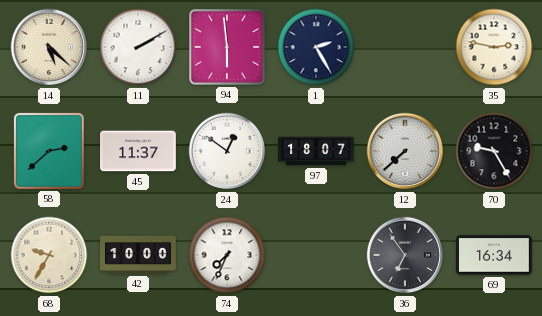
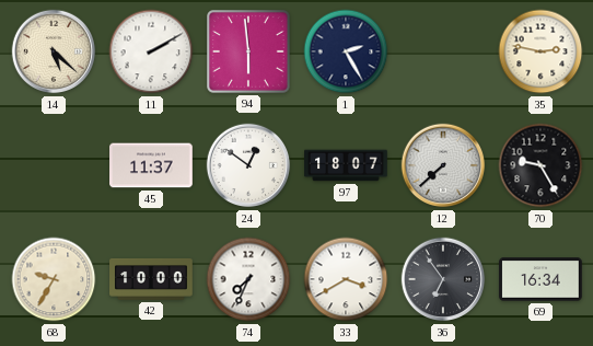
58: 2:38 -> none (49, 151)
33: none -> 3:40 (346, 279)
